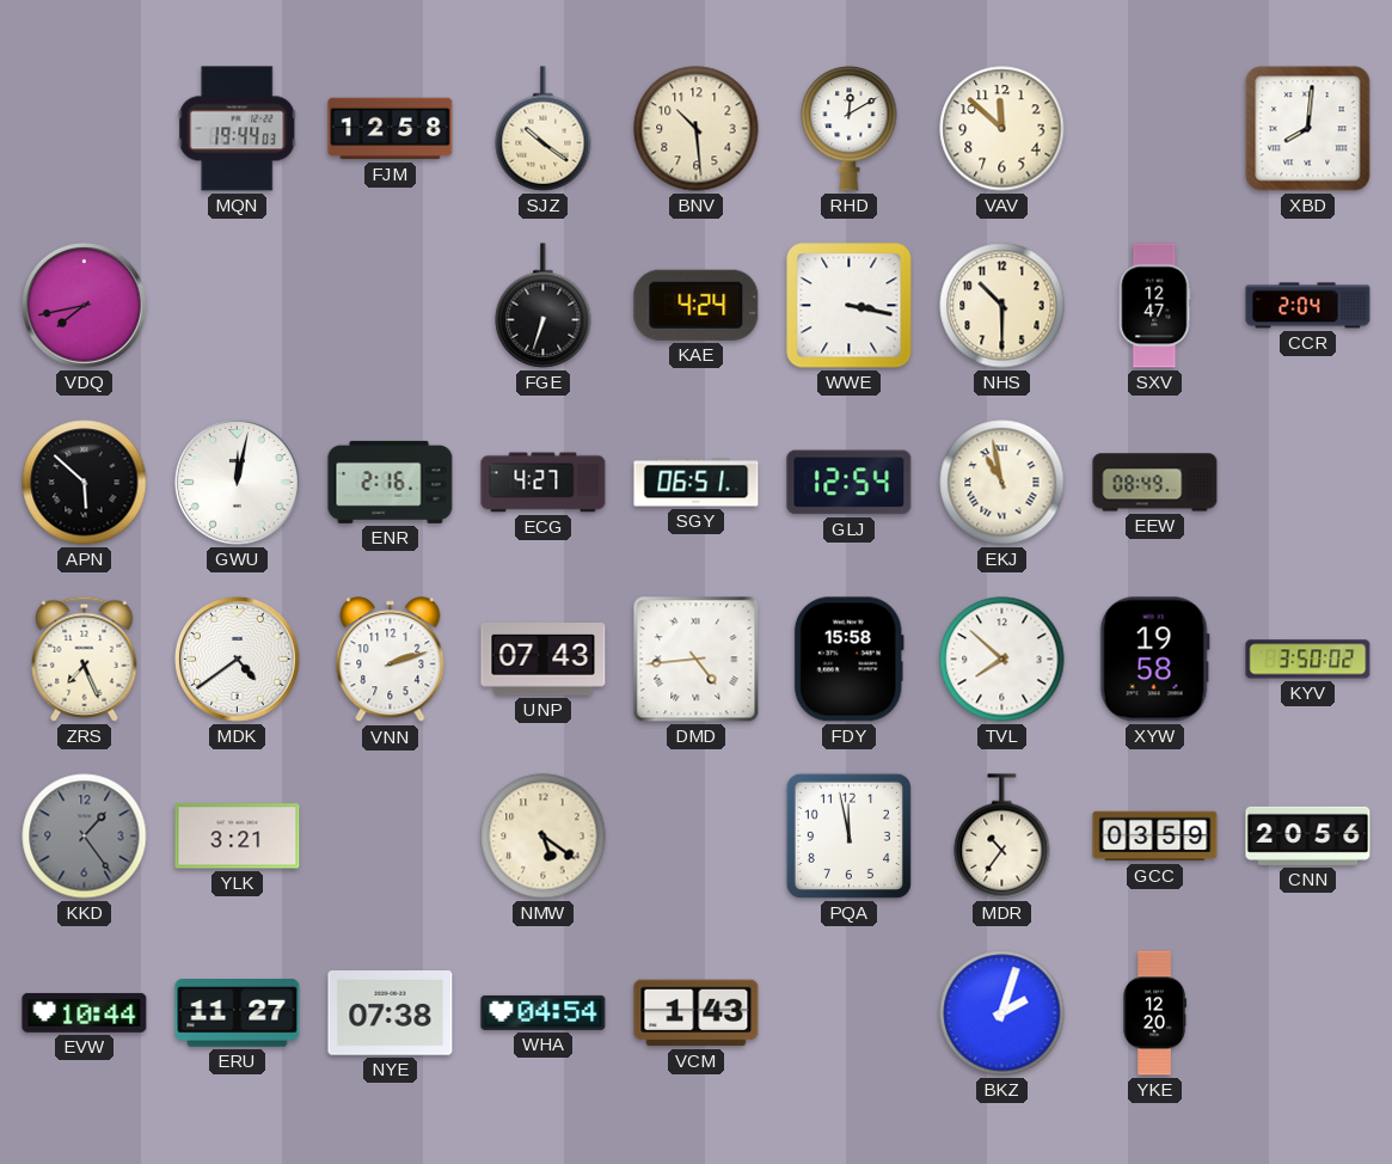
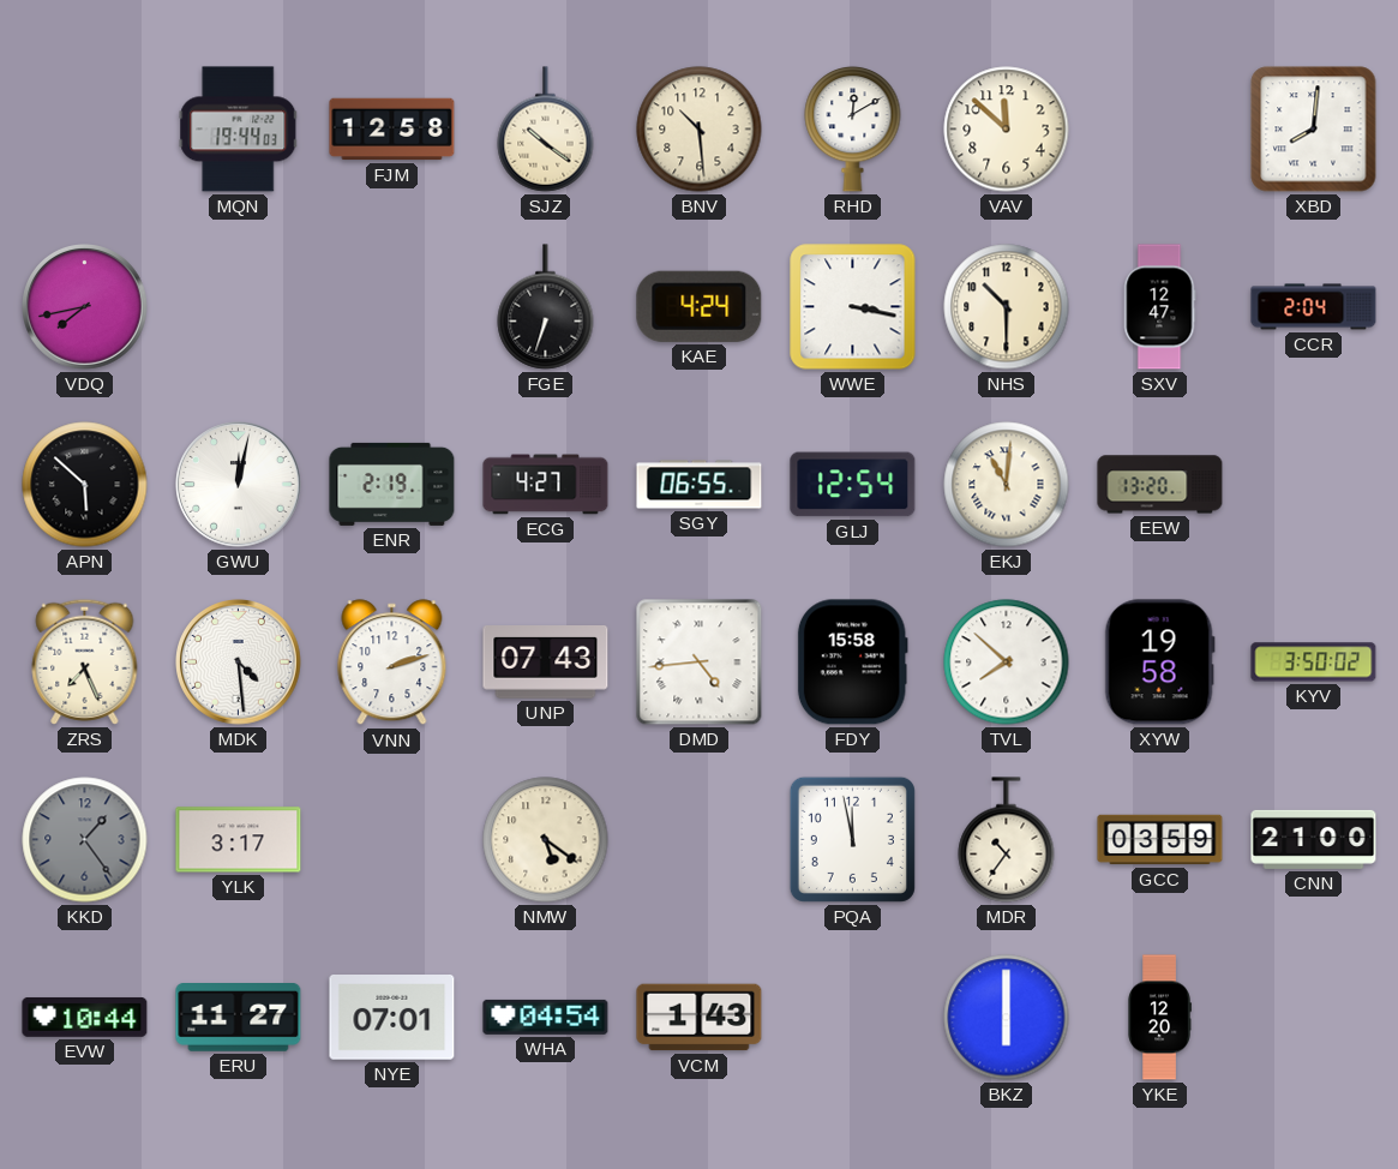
ENR: 2:16 -> 2:19 (392, 484)
SGY: 06:51 -> 06:55 (700, 485)
EKJ: 10:58 -> 11:01 (1007, 485)
EEW: 08:49 -> 13:20 (1160, 485)
MDK: 4:39 -> 4:29 (239, 663)
YLK: 3:21 -> 3:17 (239, 840)
CNN: 20:56 -> 21:00 (1314, 839)
NYE: 07:38 -> 07:01 (392, 1018)
BKZ: 2:03 -> 6:00 (1007, 1018)
